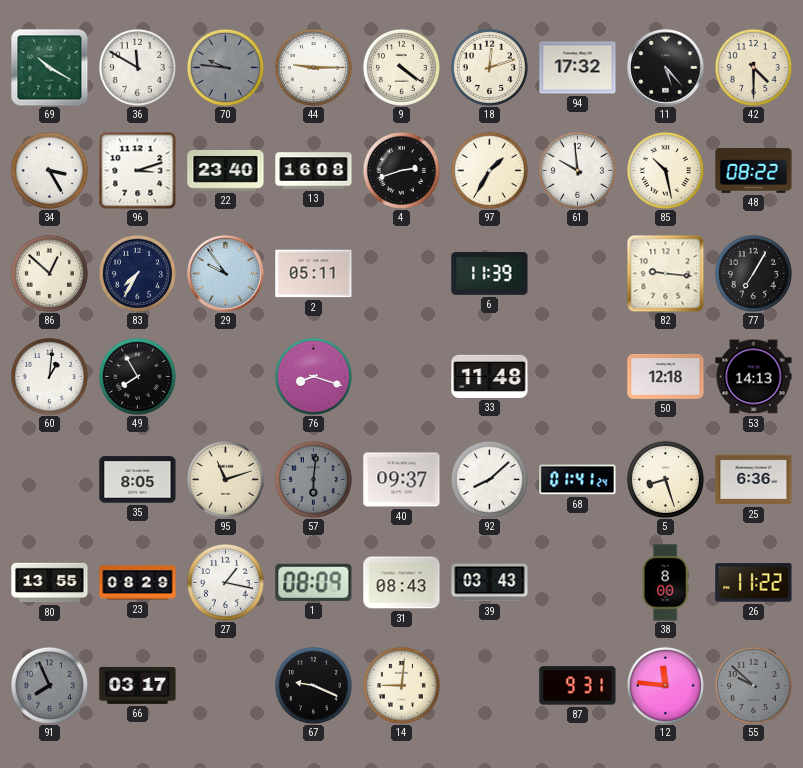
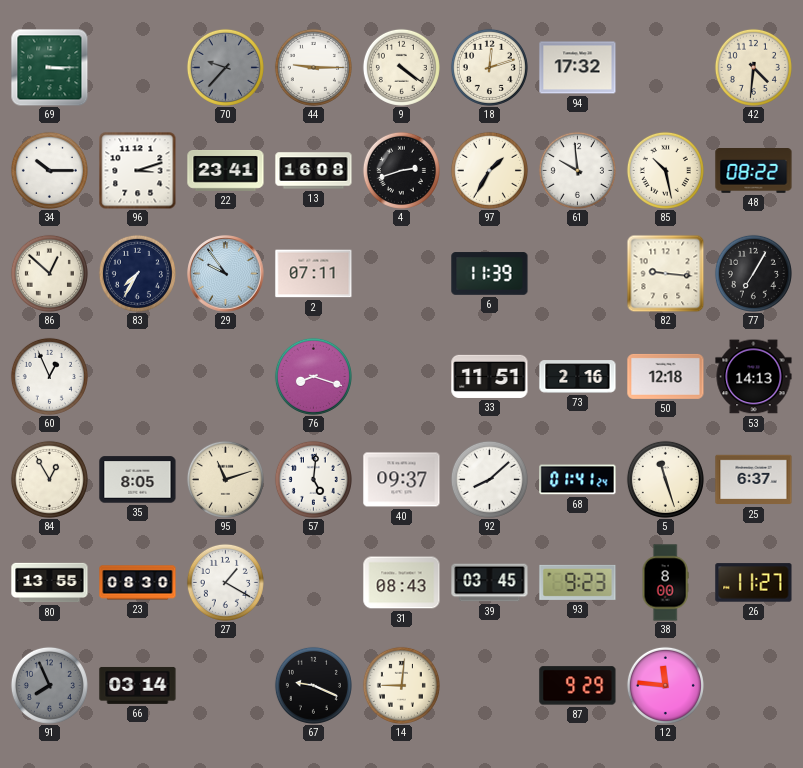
69: 10:20 -> 3:15 (49, 67)
36: 11:50 -> none (137, 67)
70: 9:46 -> 9:37 (225, 67)
11: 5:23 -> none (666, 68)
42: 4:30 -> 4:31 (753, 67)
34: 3:25 -> 10:15 (49, 170)
22: 23:40 -> 23:41 (226, 171)
2: 05:11 -> 07:11 (314, 274)
60: 1:01 -> 12:56 (49, 376)
49: 7:55 -> none (137, 376)
33: 11:48 -> 11:51 (490, 376)
73: none -> 2:16 (578, 377)
84: none -> 12:55 (49, 479)
57: 6:01 -> 5:01 (313, 479)
57 dial: grey -> white (313, 479)
5: 8:27 -> 11:27 (665, 479)
25: 6:36 -> 6:37 (754, 480)
23: 08:29 -> 08:30 (138, 583)
27: 1:17 -> 1:20 (225, 582)
1: 08:09 -> none (314, 582)
39: 03:43 -> 03:45 (490, 583)
93: none -> 9:23 (578, 582)
26: 11:22 -> 11:27 (754, 583)
66: 03:17 -> 03:14 (138, 685)
87: 9:31 -> 9:29 (578, 686)
55: 9:52 -> none (753, 685)
